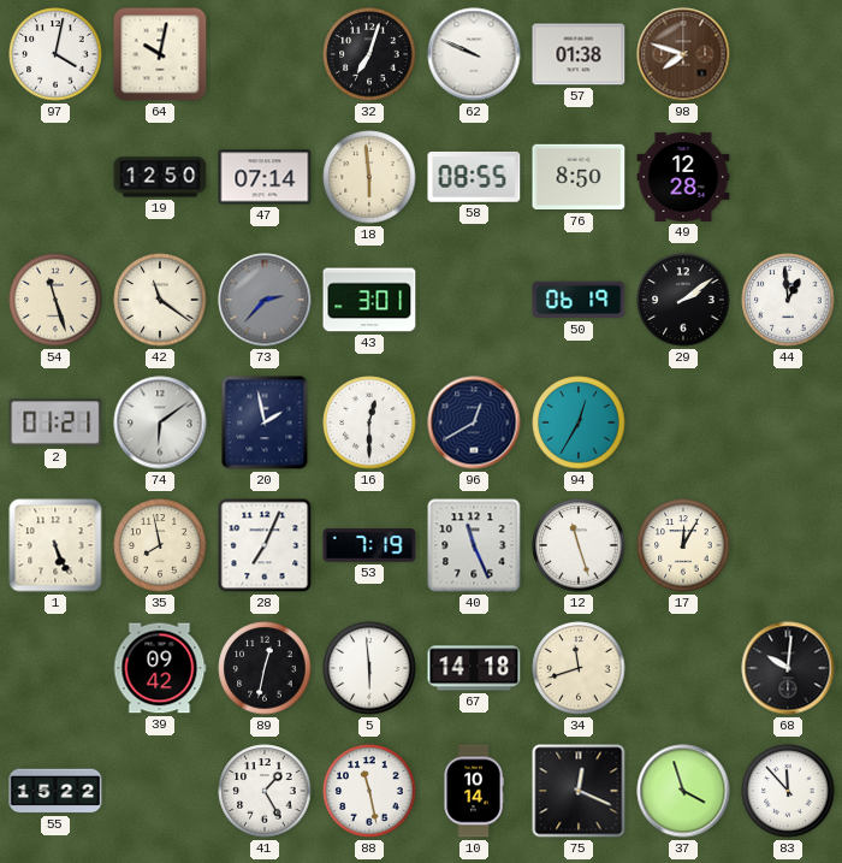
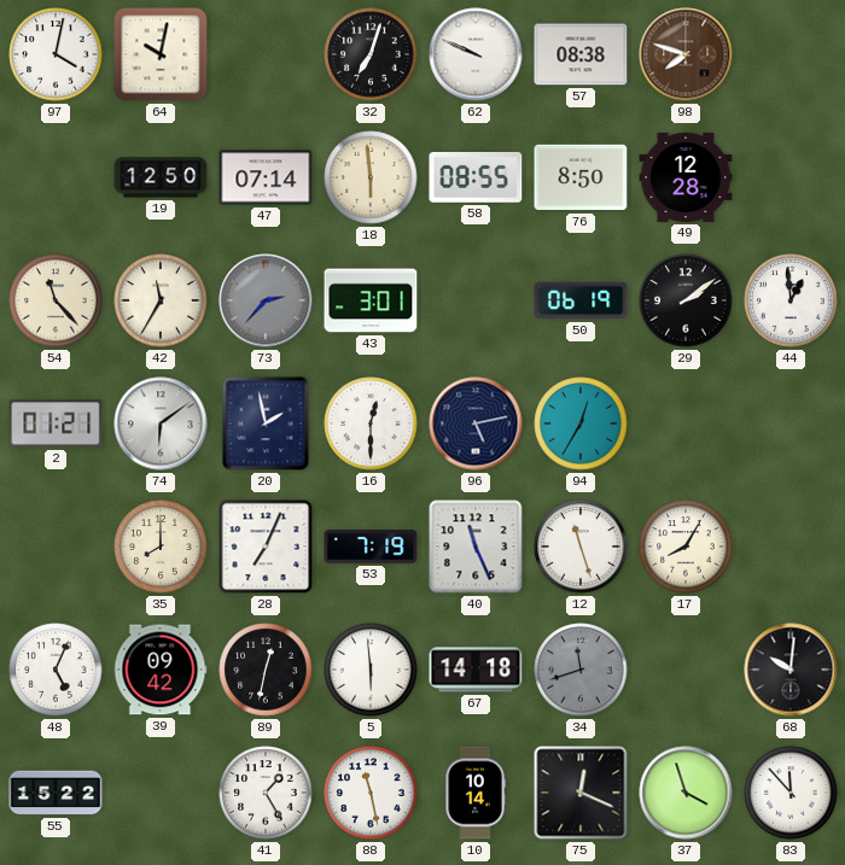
57: 01:38 -> 08:38 (581, 54)
54: 11:27 -> 11:23 (56, 300)
42: 11:21 -> 11:35 (161, 300)
96: 12:40 -> 5:13 (476, 423)
1: 5:26 -> none (55, 545)
35: 7:58 -> 8:00 (161, 547)
17: 12:05 -> 8:05 (686, 547)
48: none -> 5:04 (56, 670)
34 dial: cream -> grey (581, 670)
